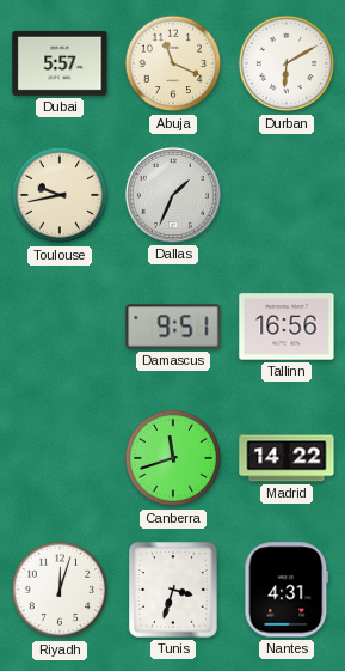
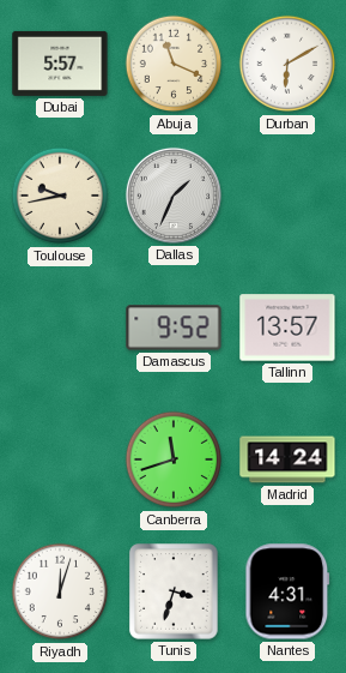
Damascus: 9:51 -> 9:52 (174, 328)
Tallinn: 16:56 -> 13:57 (287, 328)
Madrid: 14:22 -> 14:24 (287, 459)
